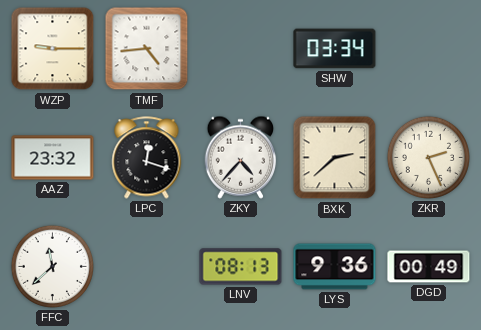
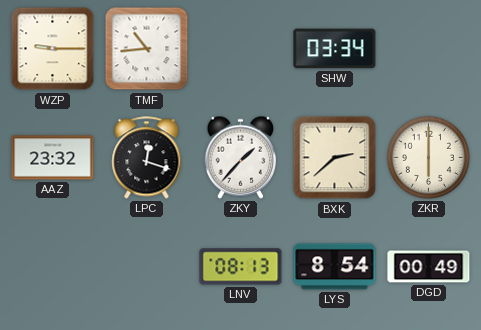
TMF: 4:44 -> 10:44 (147, 49)
ZKY: 4:37 -> 1:37 (241, 157)
ZKR: 2:26 -> 6:00 (428, 157)
FFC: 11:38 -> none (52, 266)
LYS: 9:36 -> 8:54 (335, 267)
